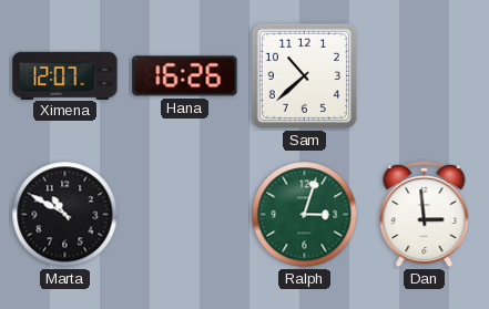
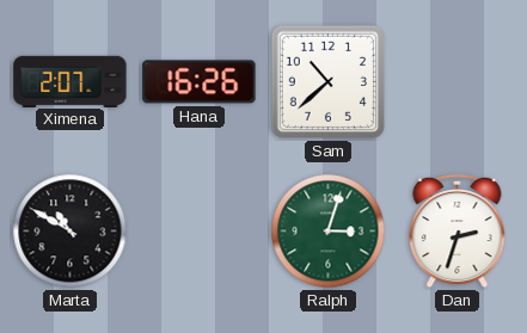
Ximena: 12:07 -> 2:07 (71, 81)
Dan: 2:59 -> 2:33 (458, 232)
